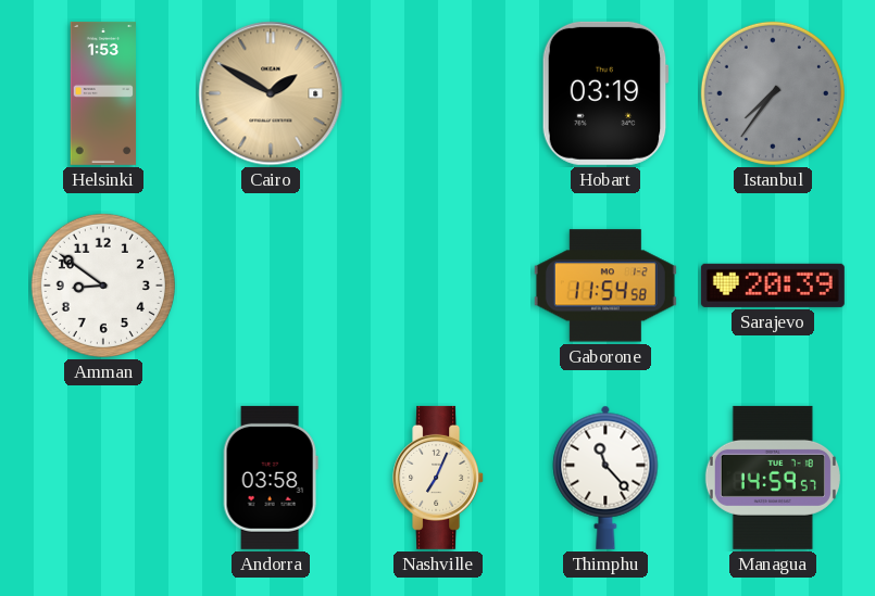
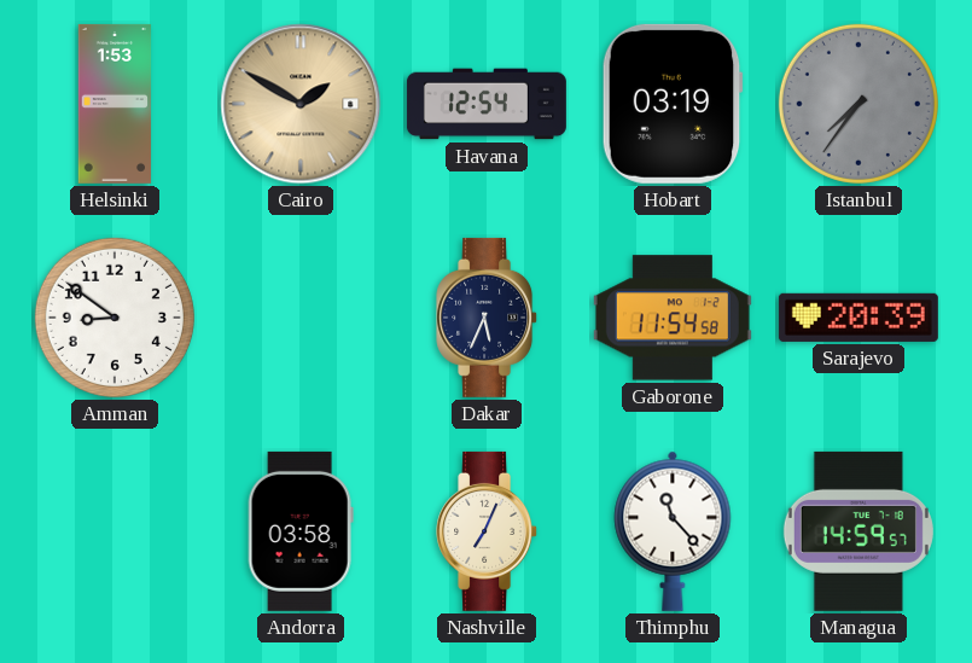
Havana: none -> 12:54 (487, 104)
Dakar: none -> 5:34 (488, 318)
